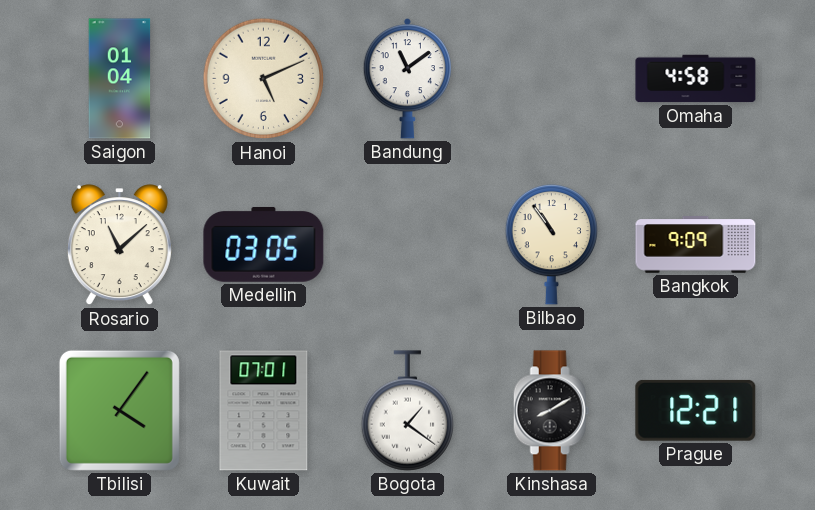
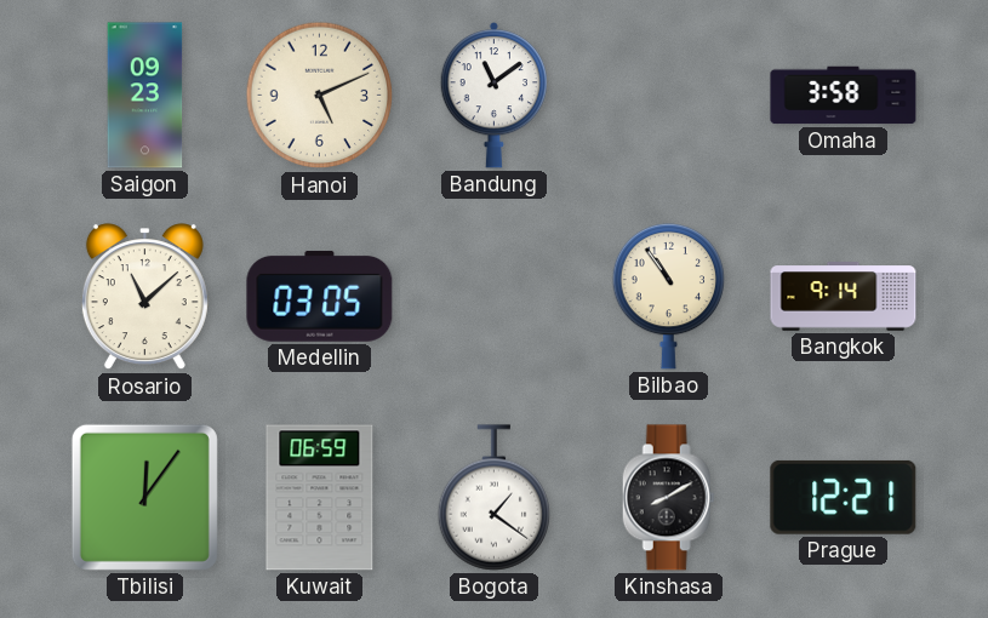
Saigon: 01:04 -> 09:23 (145, 96)
Omaha: 4:58 -> 3:58 (844, 96)
Bangkok: 9:09 -> 9:14 (844, 297)
Tbilisi: 4:06 -> 12:06 (144, 497)
Kuwait: 07:01 -> 06:59 (320, 498)
